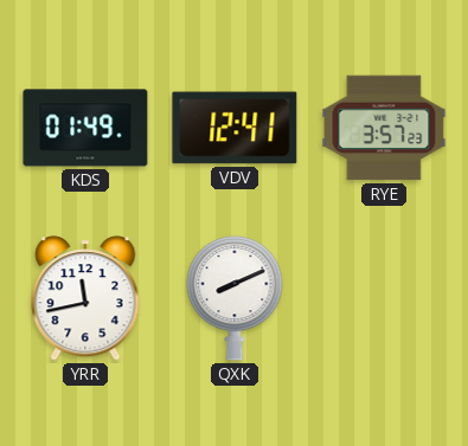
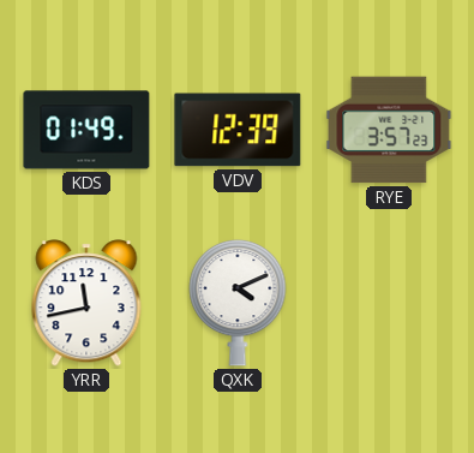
VDV: 12:41 -> 12:39 (238, 130)
QXK: 8:11 -> 4:11 (238, 303)
